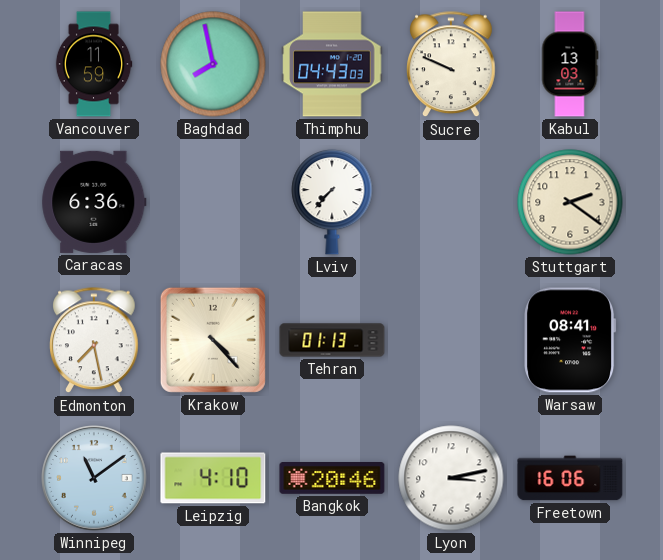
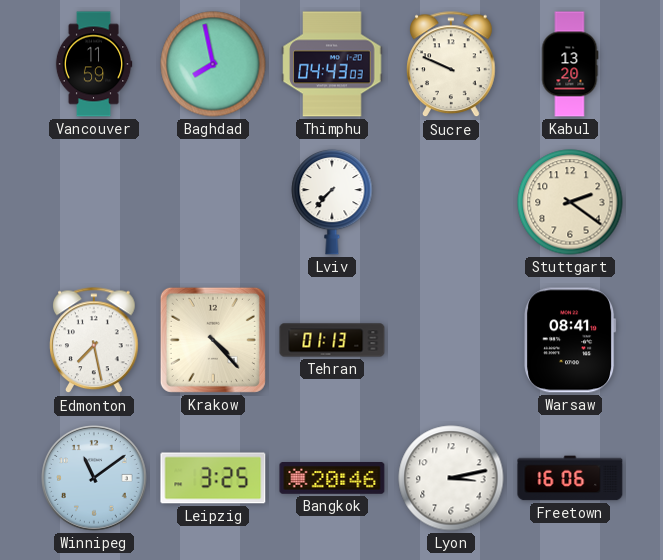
Kabul: 13:03 -> 13:20 (570, 64)
Caracas: 6:36 -> none (94, 202)
Leipzig: 4:10 -> 3:25 (213, 478)
